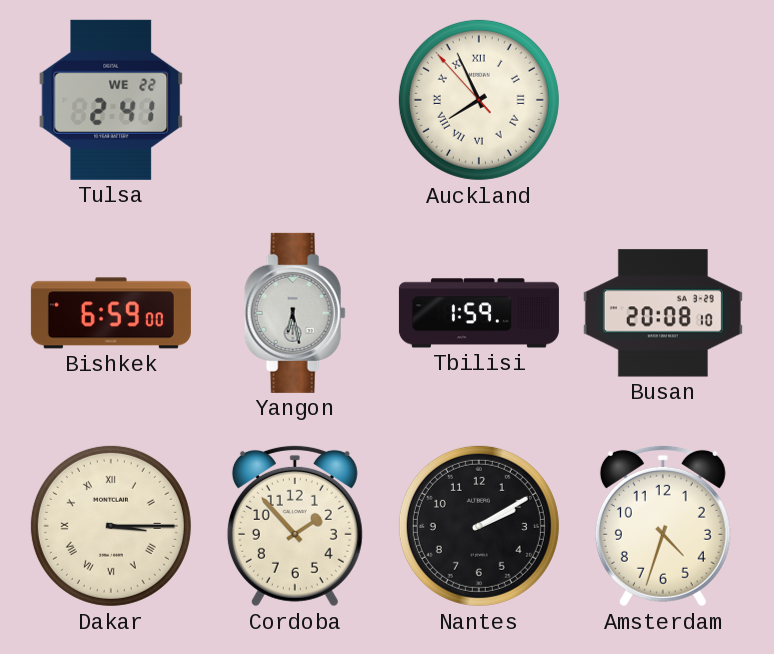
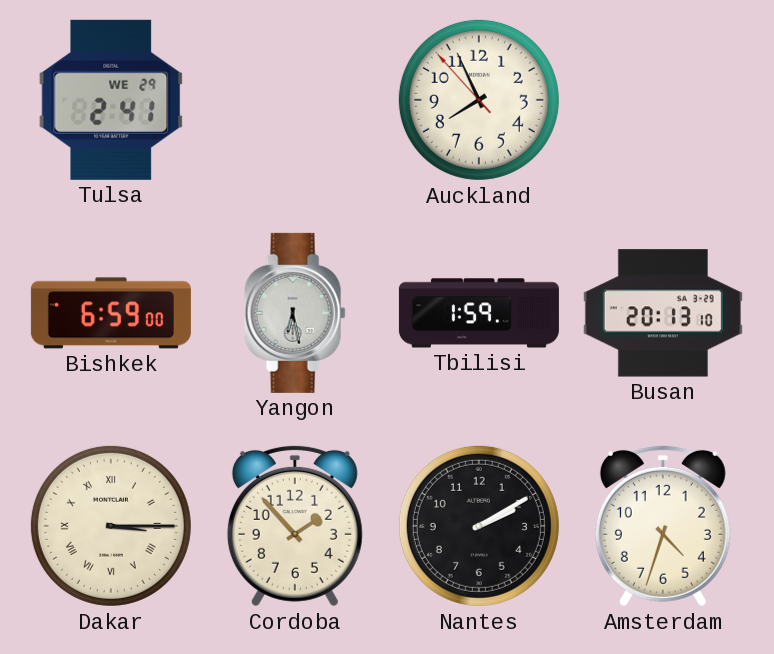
Tulsa date: WE 22 -> WE 29 (111, 100)
Auckland numerals: Roman -> Arabic (479, 100)
Busan: 20:08 -> 20:13 (663, 313)
